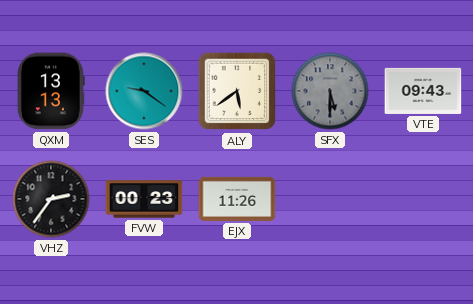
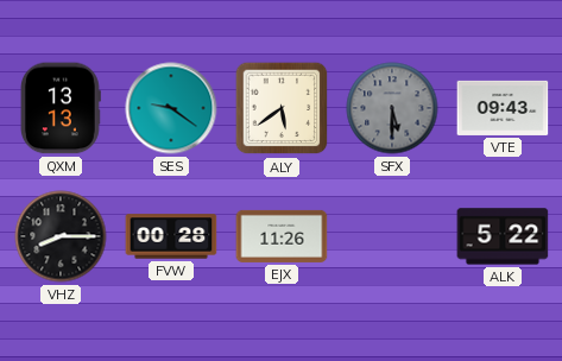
VHZ: 2:36 -> 8:15 (61, 236)
FVW: 00:23 -> 00:28 (171, 236)
ALK: none -> 5:22 (503, 236)
